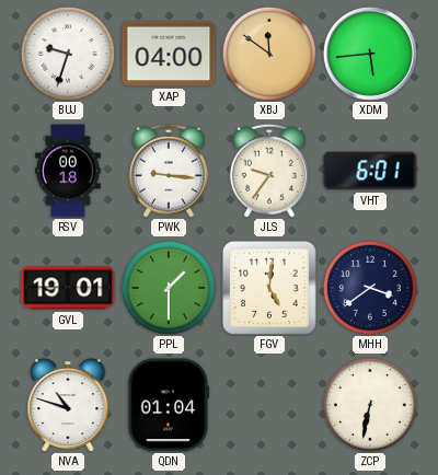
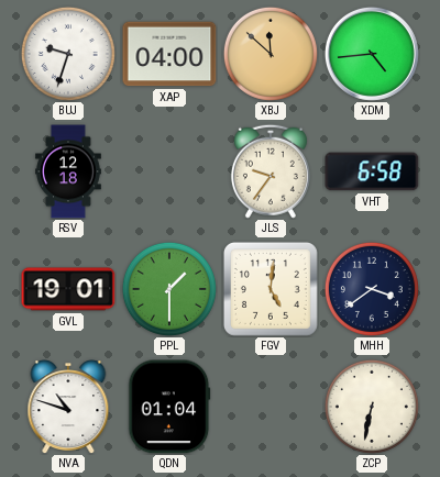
XBJ: 11:51 -> 11:52 (271, 54)
XDM: 5:44 -> 4:44 (372, 54)
RSV: 00:18 -> 12:18 (68, 171)
PWK: 9:16 -> none (169, 171)
VHT: 6:01 -> 6:58 (372, 171)
